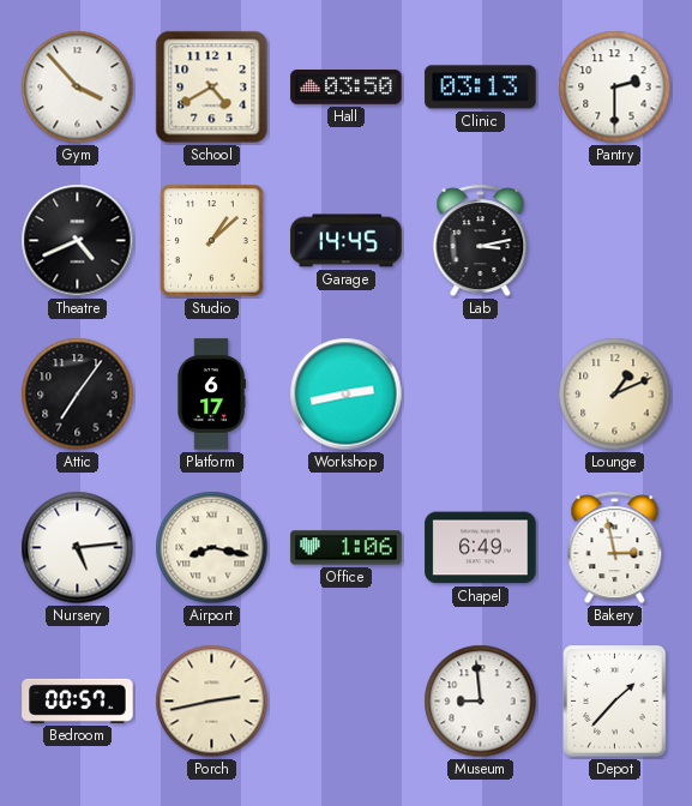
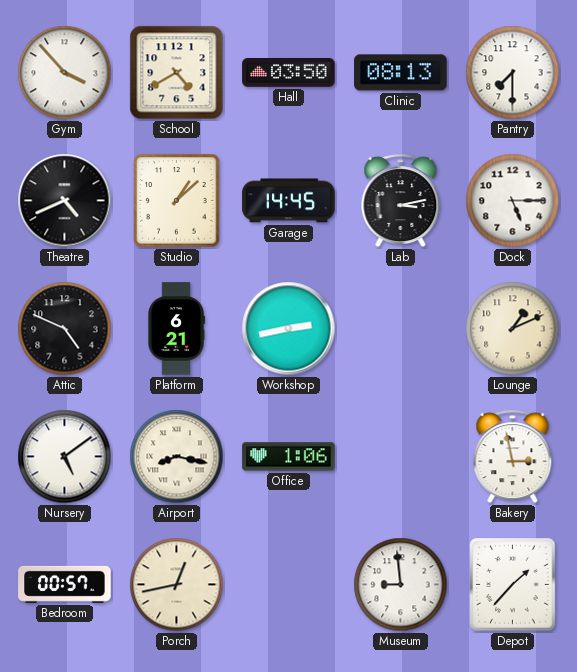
Clinic: 03:13 -> 08:13 (401, 73)
Pantry: 2:30 -> 7:30 (513, 73)
Dock: none -> 5:15 (513, 201)
Attic: 7:06 -> 4:49 (65, 329)
Platform: 6:17 -> 6:21 (176, 329)
Nursery: 5:14 -> 5:09 (65, 457)
Chapel: 6:49 -> none (481, 548)
Porch: 2:43 -> 12:43 (177, 585)
